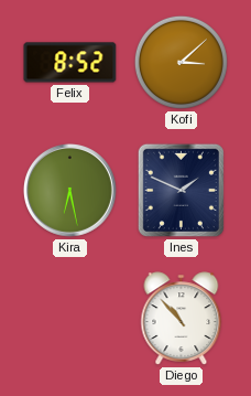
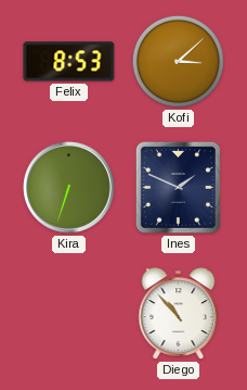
Felix: 8:52 -> 8:53 (69, 62)
Kira: 6:28 -> 6:33 (68, 187)
